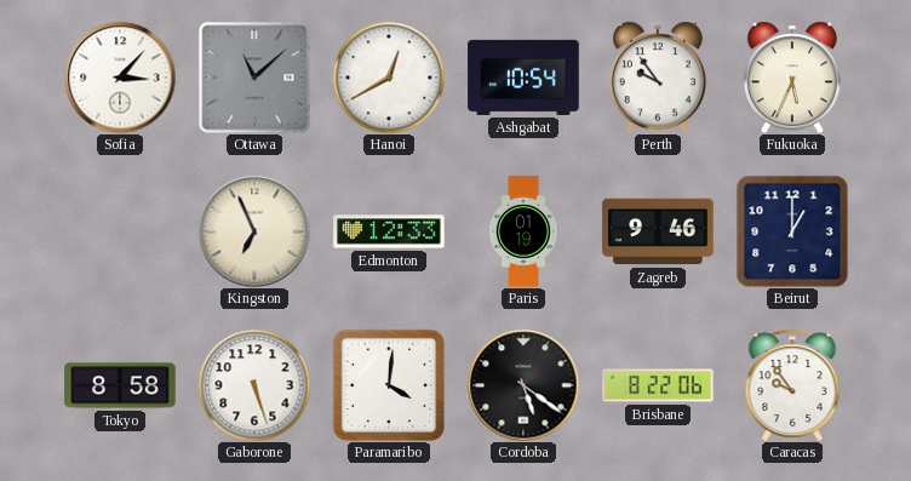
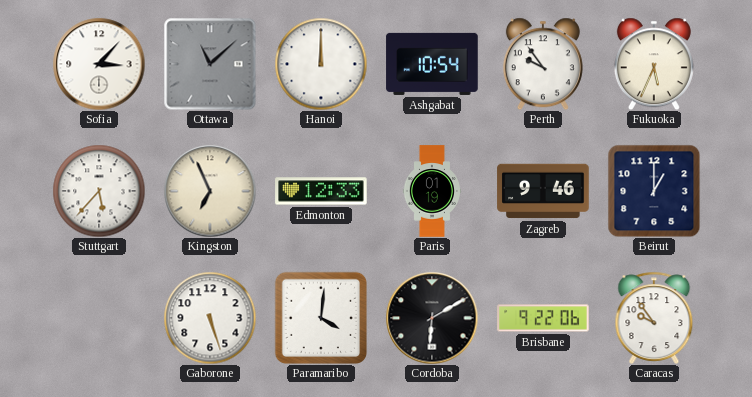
Hanoi: 12:40 -> 12:00 (321, 64)
Stuttgart: none -> 5:37 (99, 191)
Tokyo: 8:58 -> none (120, 385)
Cordoba: 5:21 -> 6:10 (432, 318)
Brisbane: 8:22 -> 9:22 (543, 318)
